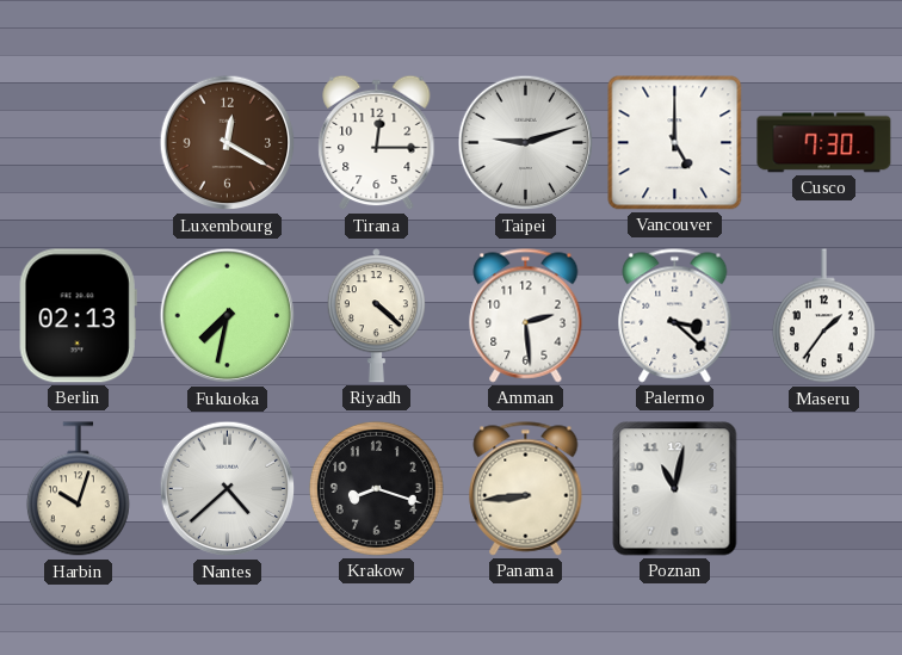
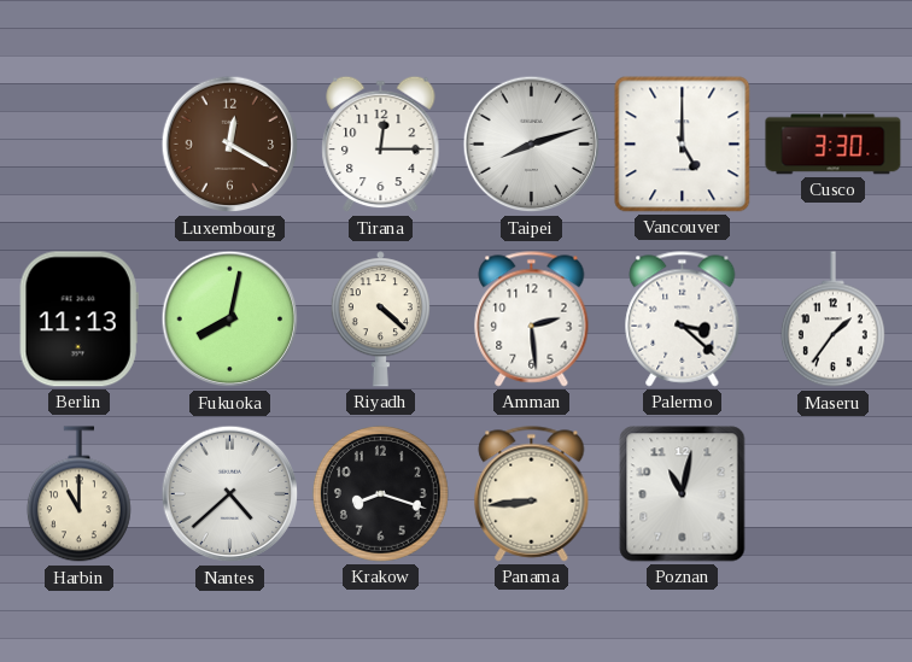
Taipei: 9:12 -> 8:12 (532, 145)
Cusco: 7:30 -> 3:30 (834, 145)
Berlin: 02:13 -> 11:13 (78, 320)
Fukuoka: 7:32 -> 8:02 (230, 320)
Harbin: 10:03 -> 11:00 (78, 494)
